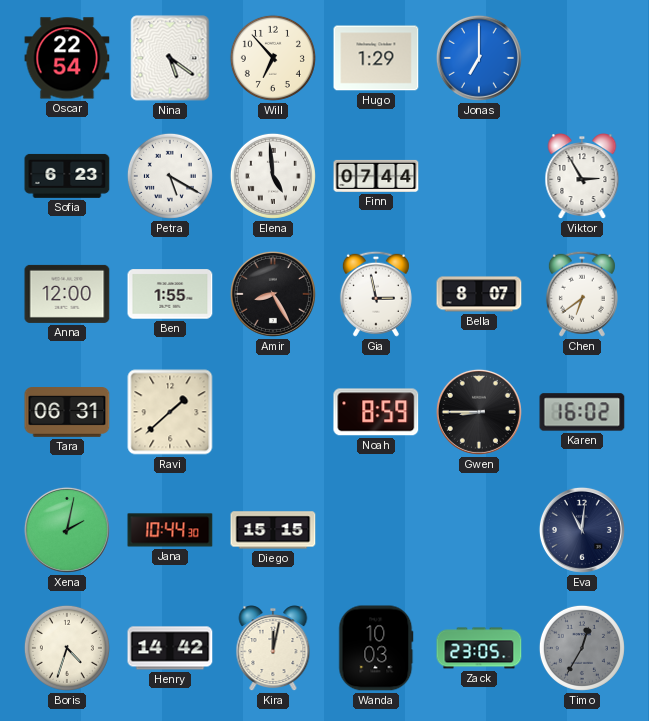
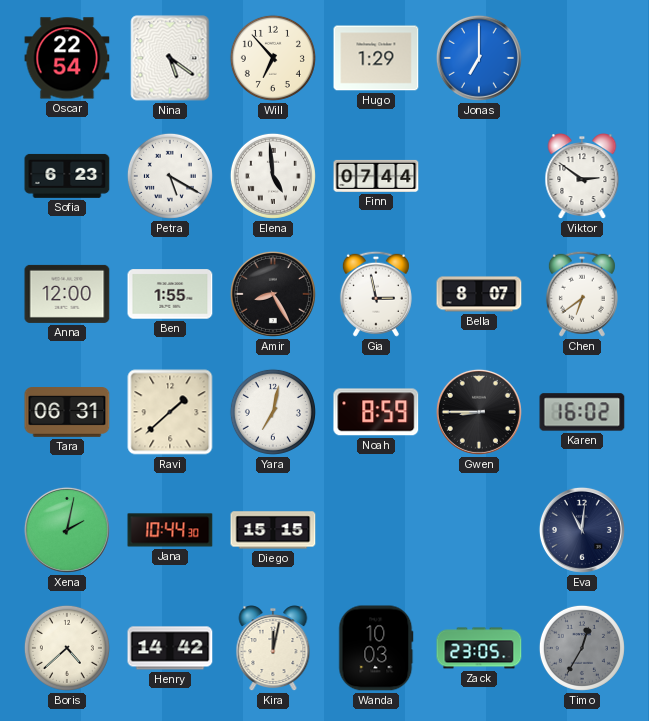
Viktor: 2:55 -> 2:51 (582, 177)
Yara: none -> 7:02 (273, 412)
Boris: 4:33 -> 4:38 (67, 648)
